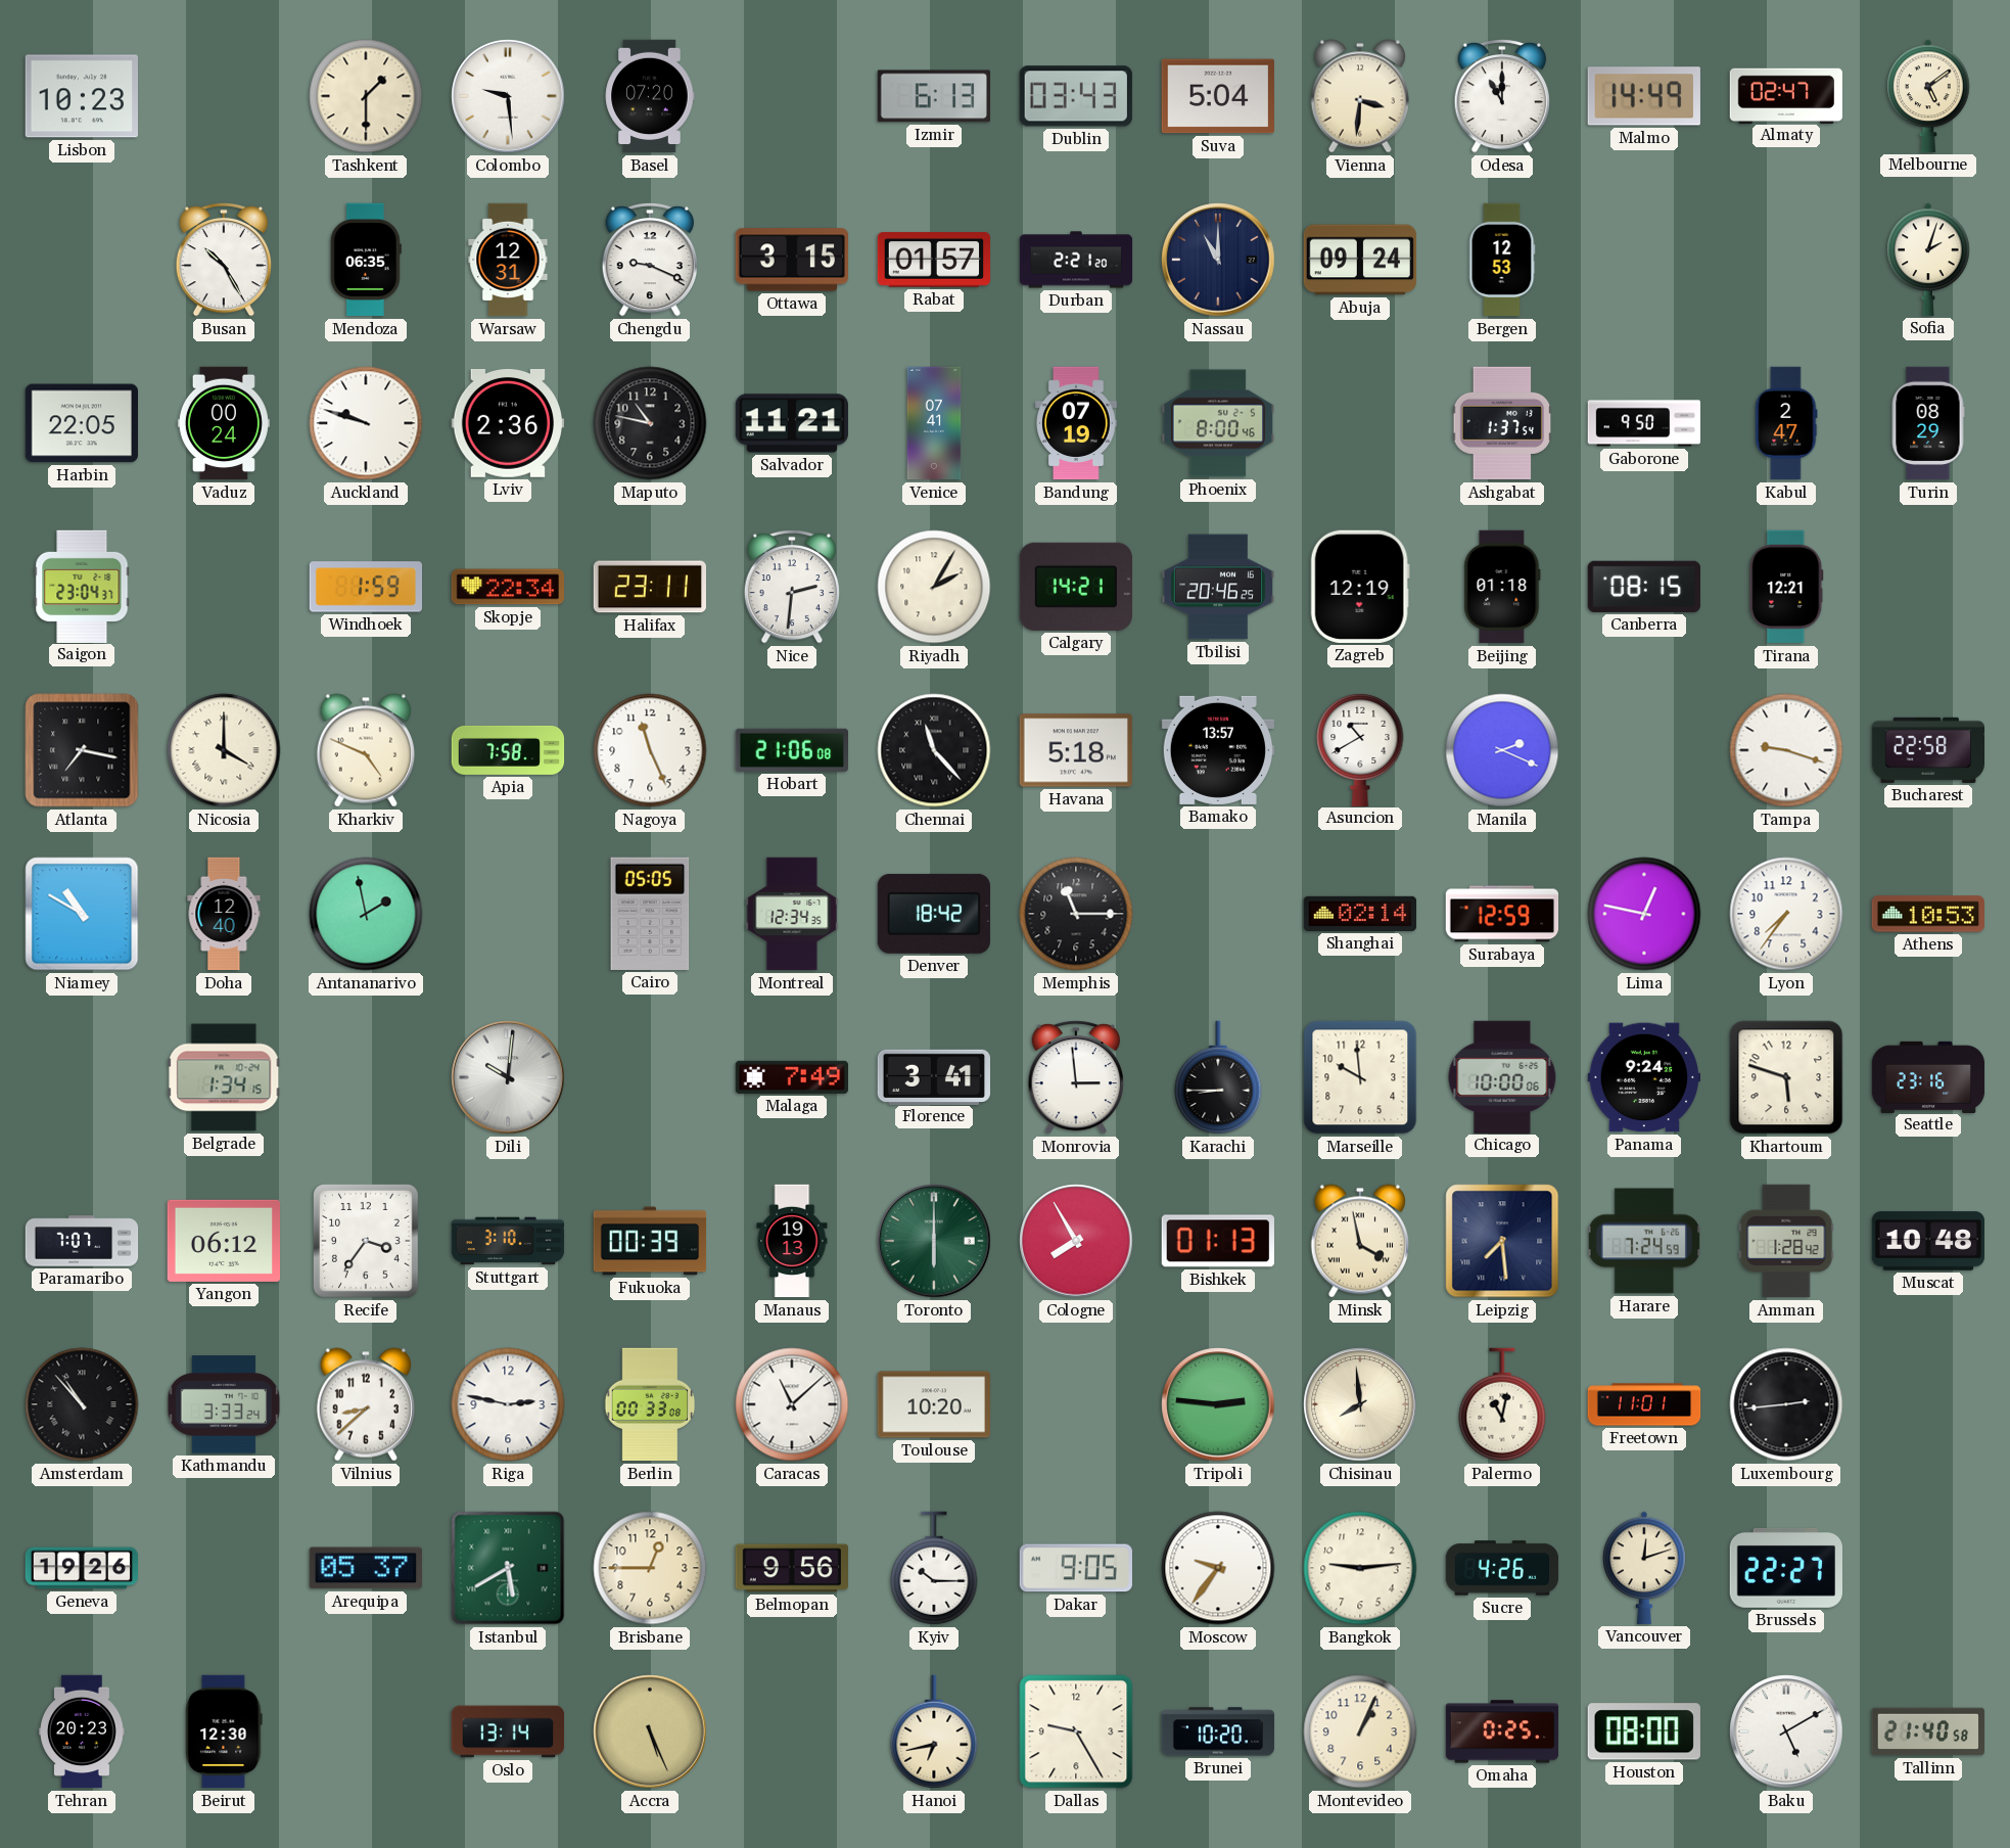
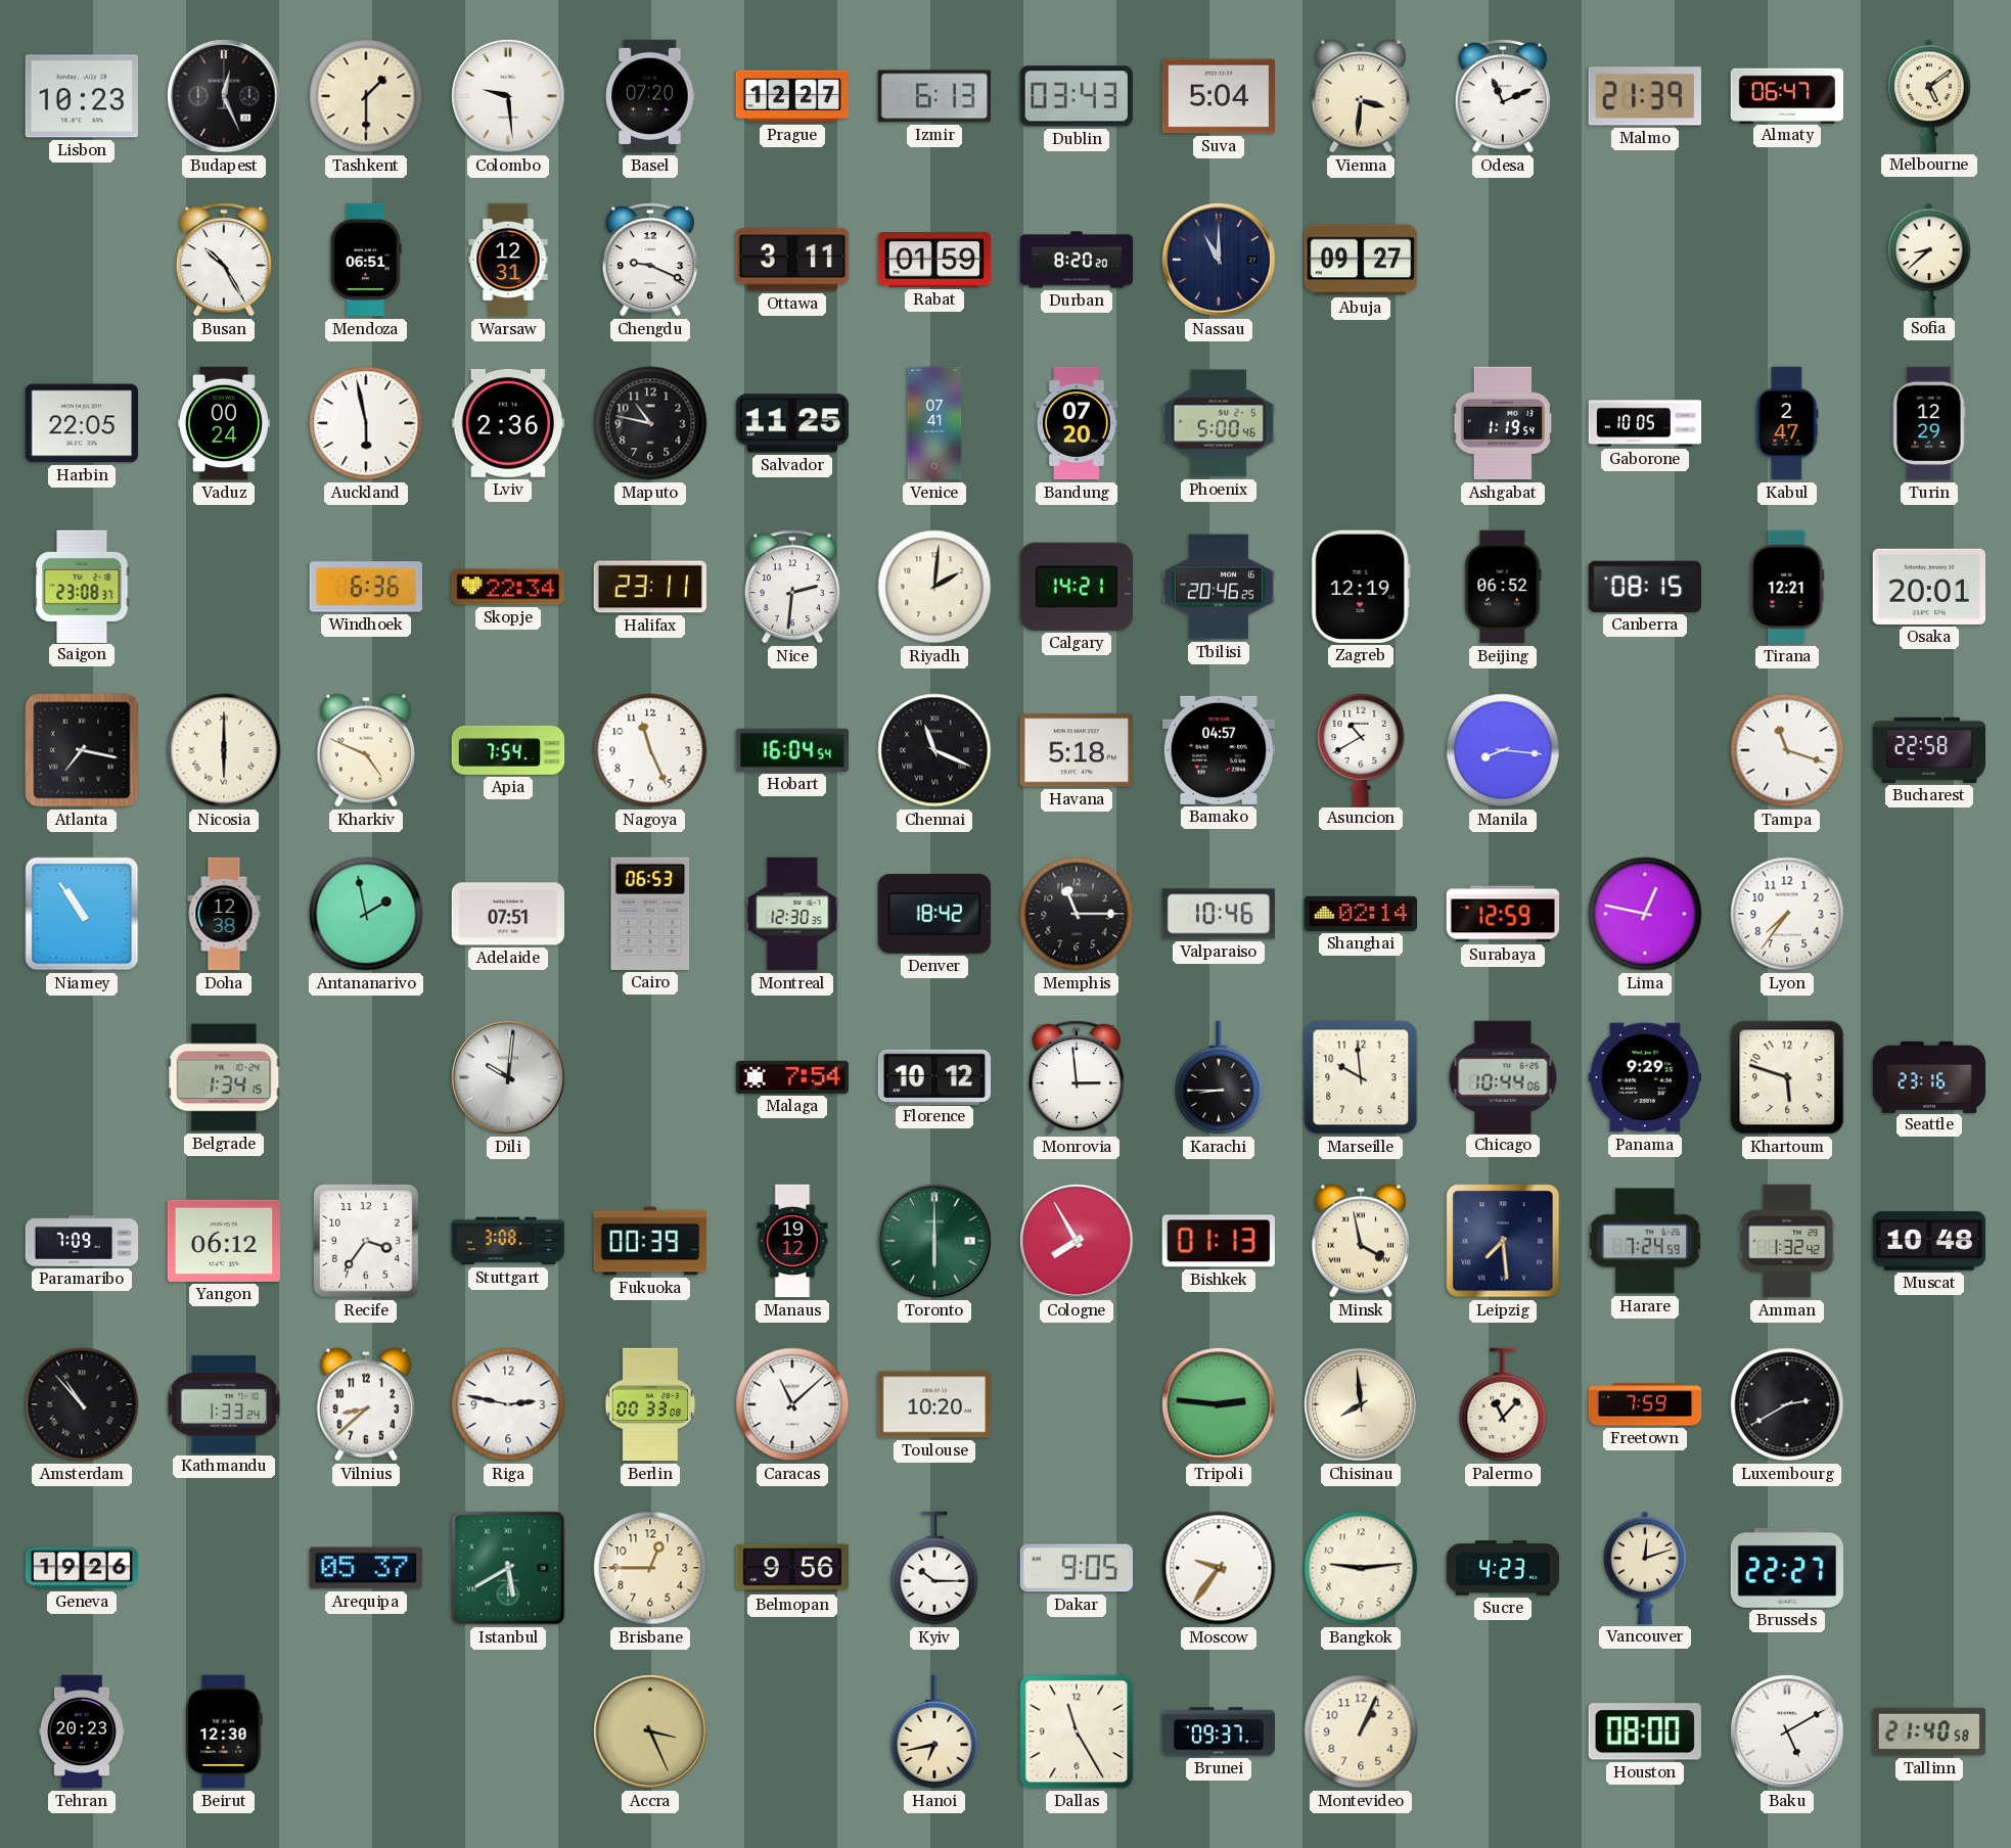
Budapest: none -> 12:26 (224, 96)
Prague: none -> 12:27 (792, 96)
Odesa: 11:00 -> 11:11 (1502, 96)
Malmo: 14:49 -> 21:39 (1645, 96)
Almaty: 02:47 -> 06:47 (1786, 95)
Mendoza: 06:35 -> 06:51 (366, 260)
Ottawa: 3:15 -> 3:11 (791, 260)
Rabat: 01:57 -> 01:59 (934, 260)
Durban: 2:21 -> 8:20 (1077, 260)
Abuja: 09:24 -> 09:27 (1361, 260)
Bergen: 12:53 -> none (1502, 260)
Sofia: 2:03 -> 8:38 (1929, 260)
Auckland: 9:48 -> 5:58 (366, 423)
Salvador: 11:21 -> 11:25 (791, 423)
Bandung: 07:19 -> 07:20 (1077, 423)
Phoenix: 8:00 -> 5:00 (1219, 423)
Ashgabat: 1:37 -> 1:19 (1503, 423)
Gaborone: 9:50 -> 10:05 (1645, 423)
Turin: 08:29 -> 12:29 (1929, 423)
Saigon: 23:04 -> 23:08 (82, 586)
Windhoek: 1:59 -> 6:36 (365, 587)
Riyadh: 2:05 -> 2:01 (934, 587)
Beijing: 01:18 -> 06:52 (1503, 587)
Osaka: none -> 20:01 (1928, 587)
Nicosia: 4:00 -> 6:00 (224, 750)
Apia: 7:58 -> 7:54 (508, 750)
Hobart: 21:06 -> 16:04 (791, 750)
Chennai: 11:23 -> 11:19 (934, 750)
Bamako: 13:57 -> 04:57 (1218, 750)
Manila: 2:19 -> 8:16 (1503, 750)
Tampa: 9:18 -> 11:18 (1787, 750)
Niamey: 10:50 -> 10:54 (82, 914)
Doha: 12:40 -> 12:38 (224, 914)
Adelaide: none -> 07:51 (507, 914)
Cairo: 05:05 -> 06:53 (650, 914)
Montreal: 12:34 -> 12:30 (792, 914)
Valparaiso: none -> 10:46 (1218, 914)
Athens: 10:53 -> none (1927, 914)
Malaga: 7:49 -> 7:54 (791, 1077)
Florence: 3:41 -> 10:12 (934, 1076)
Chicago: 10:00 -> 10:44 (1503, 1076)
Panama: 9:24 -> 9:29 (1644, 1077)
Paramaribo: 7:07 -> 7:09 (82, 1241)
Stuttgart: 3:10 -> 3:08 (508, 1241)
Manaus: 19:13 -> 19:12 (792, 1241)
Amman: 1:28 -> 1:32 (1787, 1241)
Kathmandu: 3:33 -> 1:33 (224, 1404)
Palermo: 11:02 -> 11:07 (1503, 1404)
Freetown: 11:01 -> 7:59 (1645, 1404)
Luxembourg: 2:44 -> 2:40 (1787, 1404)
Sucre: 4:26 -> 4:23 (1503, 1568)
Oslo: 13:14 -> none (508, 1731)
Accra: 5:26 -> 3:26 (650, 1731)
Dallas: 9:25 -> 11:25 (1077, 1731)
Brunei: 10:20 -> 09:37 (1219, 1731)
Omaha: 0:25 -> none (1502, 1731)
